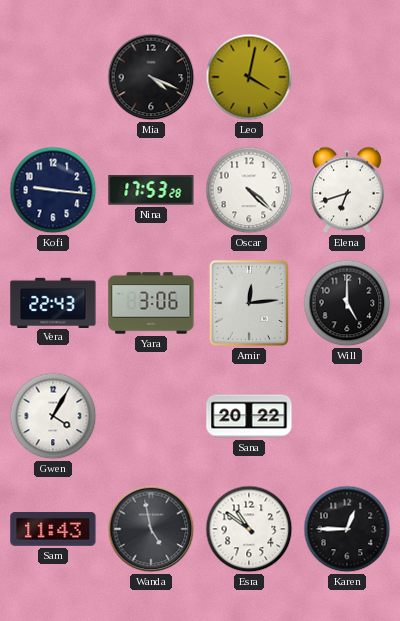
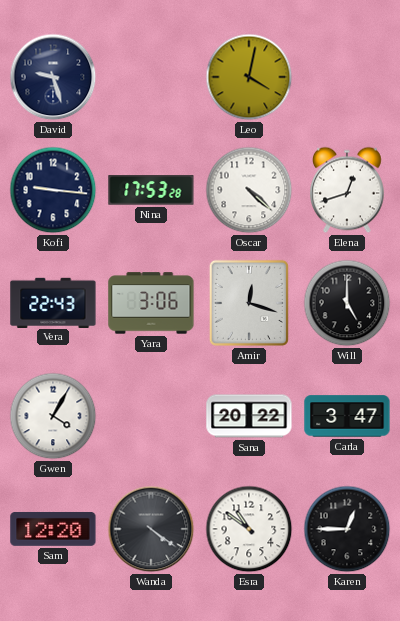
David: none -> 9:27 (53, 77)
Mia: 4:19 -> none (151, 77)
Elena: 6:42 -> 12:42 (348, 190)
Amir: 12:14 -> 12:18 (249, 303)
Carla: none -> 3:47 (347, 416)
Sam: 11:43 -> 12:20 (53, 529)
Wanda: 4:58 -> 4:21 (151, 529)
